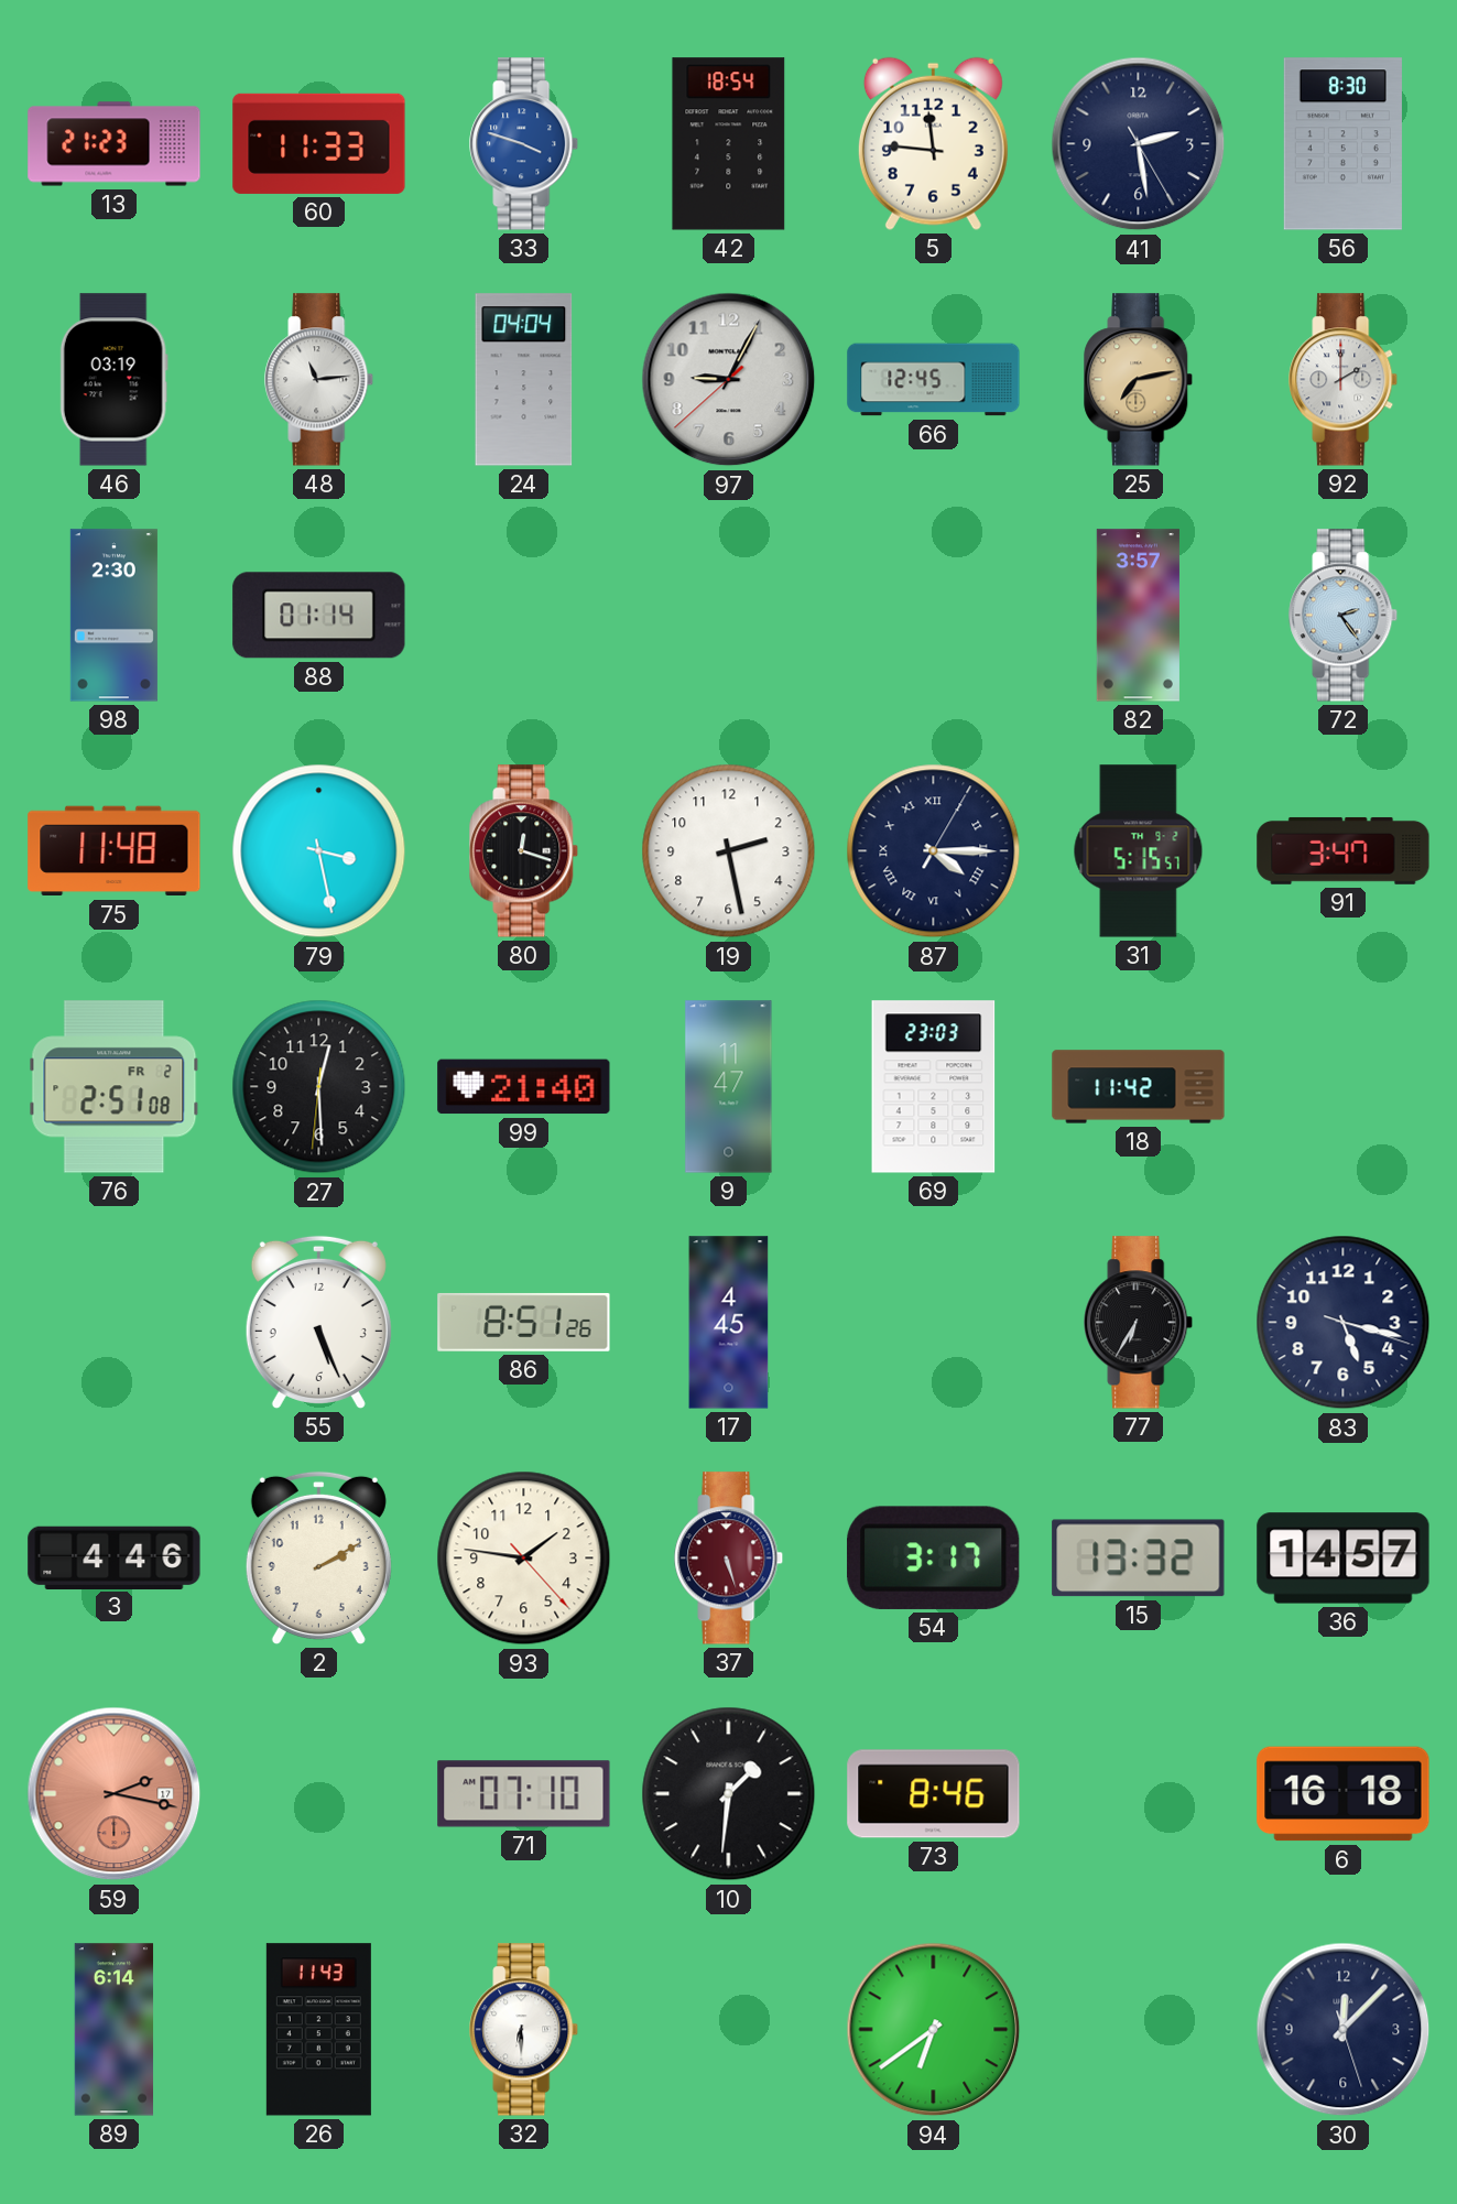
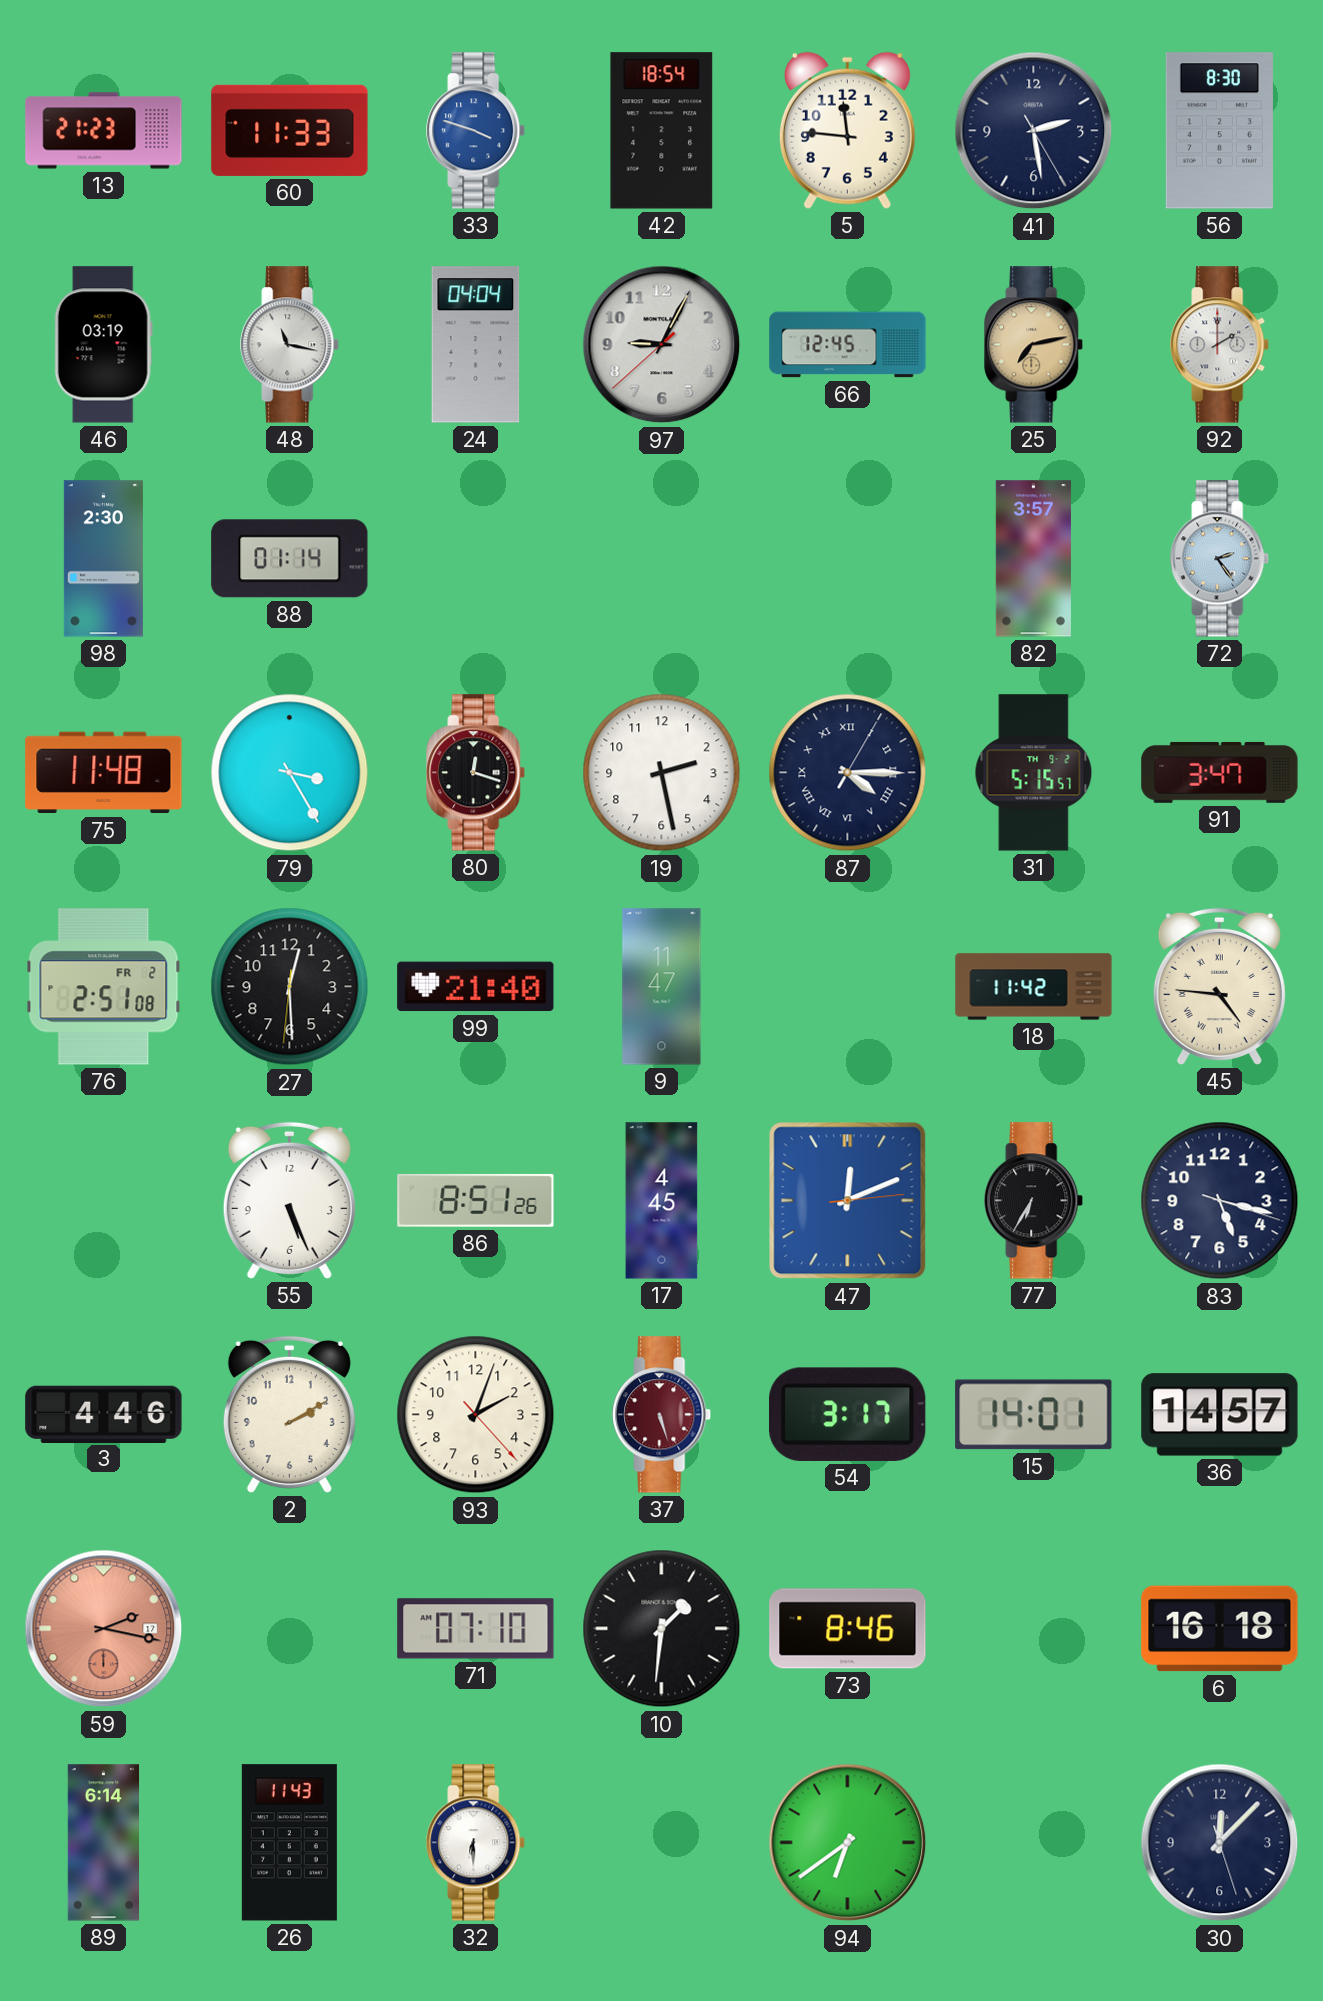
48: 11:14 -> 11:17 (290, 345)
79: 3:28 -> 3:25 (290, 773)
69: 23:03 -> none (934, 1087)
45: none -> 4:46 (1219, 986)
47: none -> 12:11 (848, 1201)
93: 1:46 -> 2:03 (476, 1415)
15: 13:32 -> 14:01 (1034, 1415)
